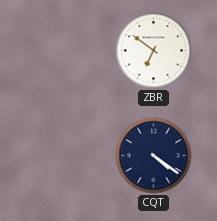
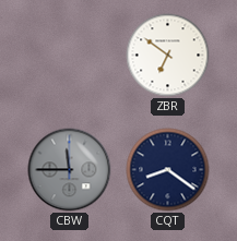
CBW: none -> 11:45 (70, 170)
CQT: 4:21 -> 8:21 (168, 170)
